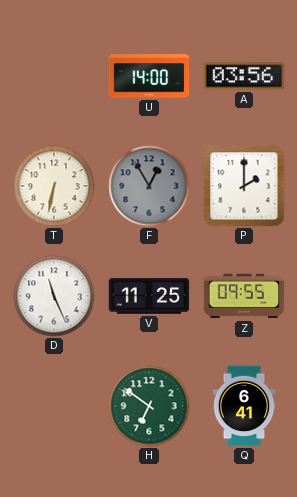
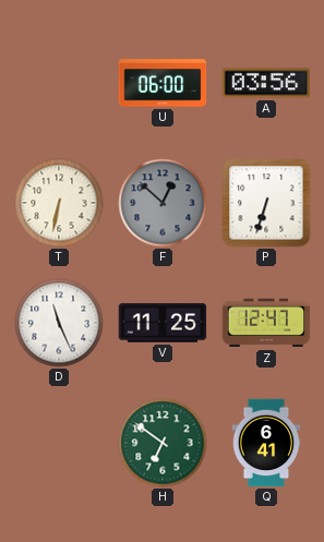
U: 14:00 -> 06:00 (163, 83)
F: 12:55 -> 12:52 (163, 203)
P: 2:00 -> 6:33 (266, 203)
Z: 09:55 -> 12:47 (266, 323)
